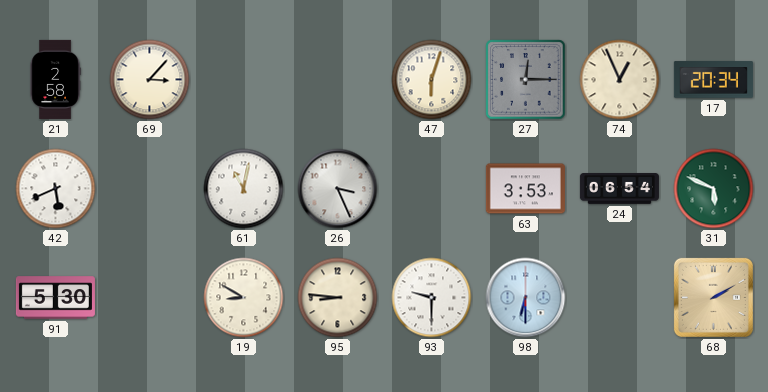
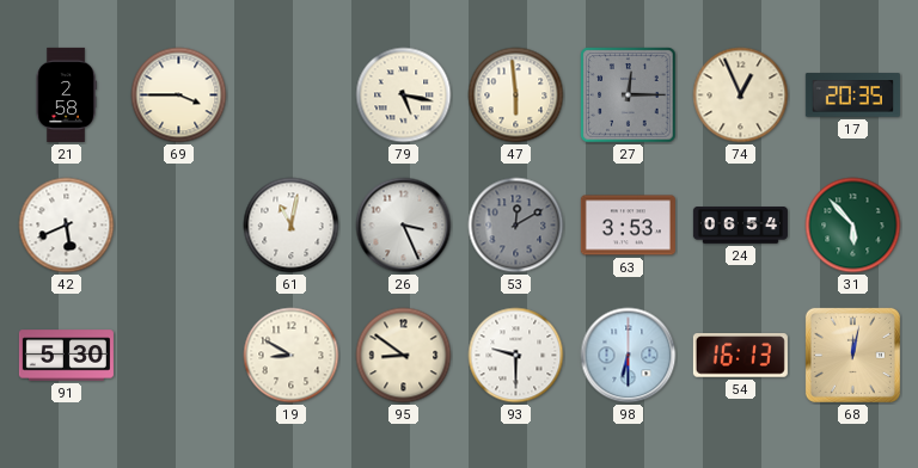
69: 3:07 -> 3:45 (179, 96)
79: none -> 5:17 (404, 96)
47: 6:03 -> 5:59 (516, 96)
17: 20:34 -> 20:35 (852, 96)
53: none -> 12:10 (516, 226)
31: 5:49 -> 5:53 (853, 226)
95: 8:46 -> 8:51 (404, 356)
54: none -> 16:13 (740, 356)
68: 2:10 -> 12:02 (852, 355)
